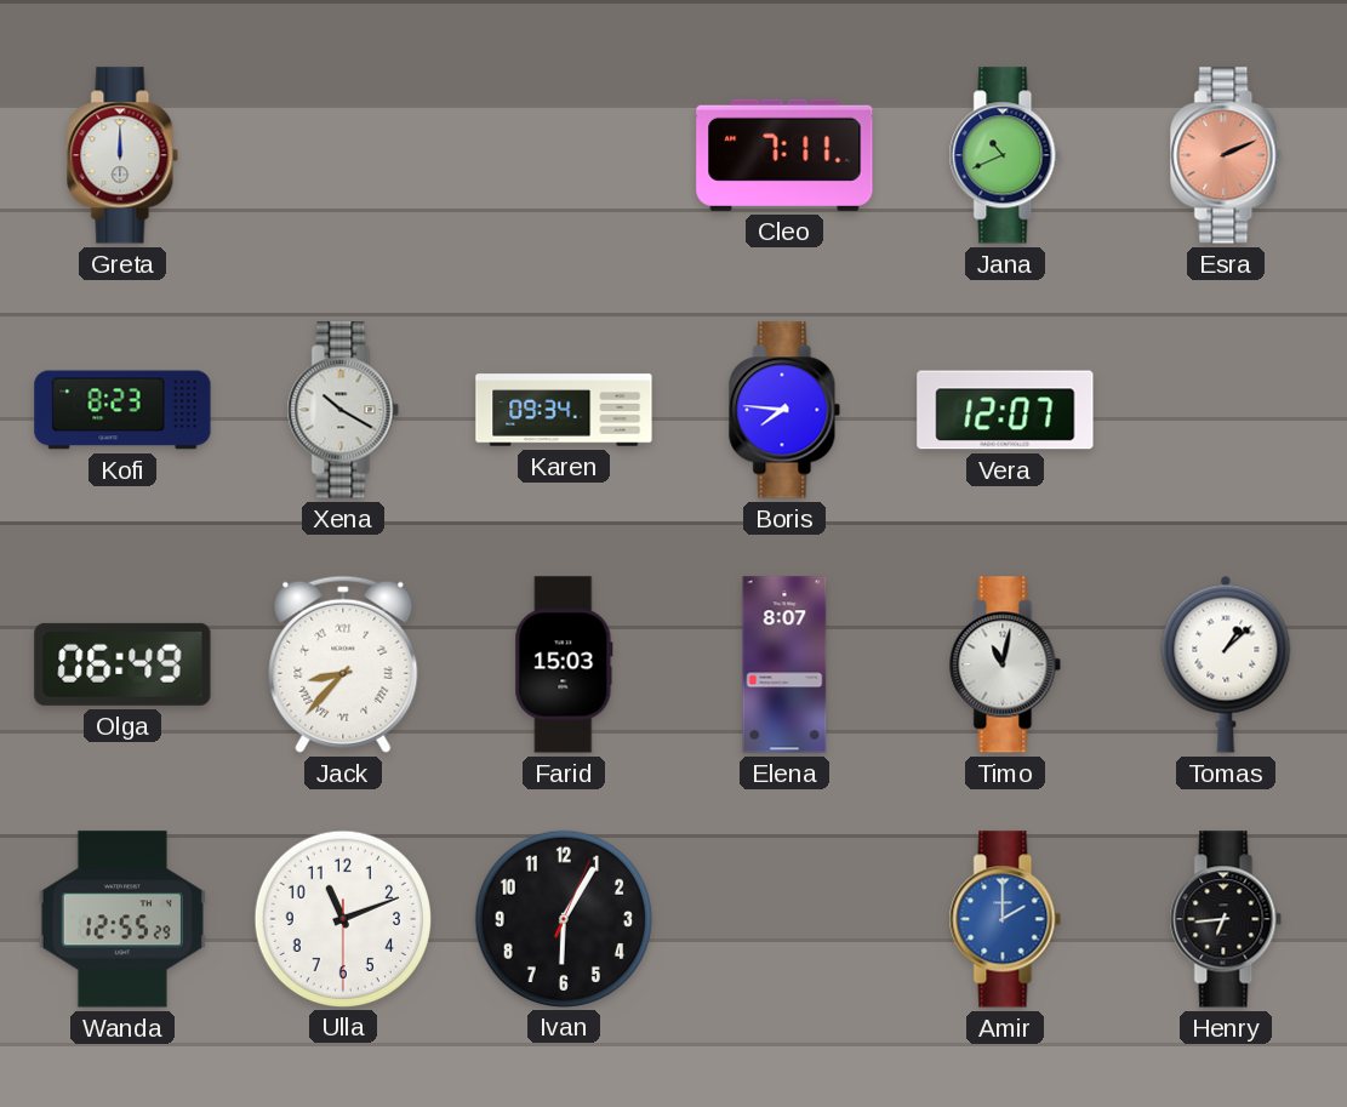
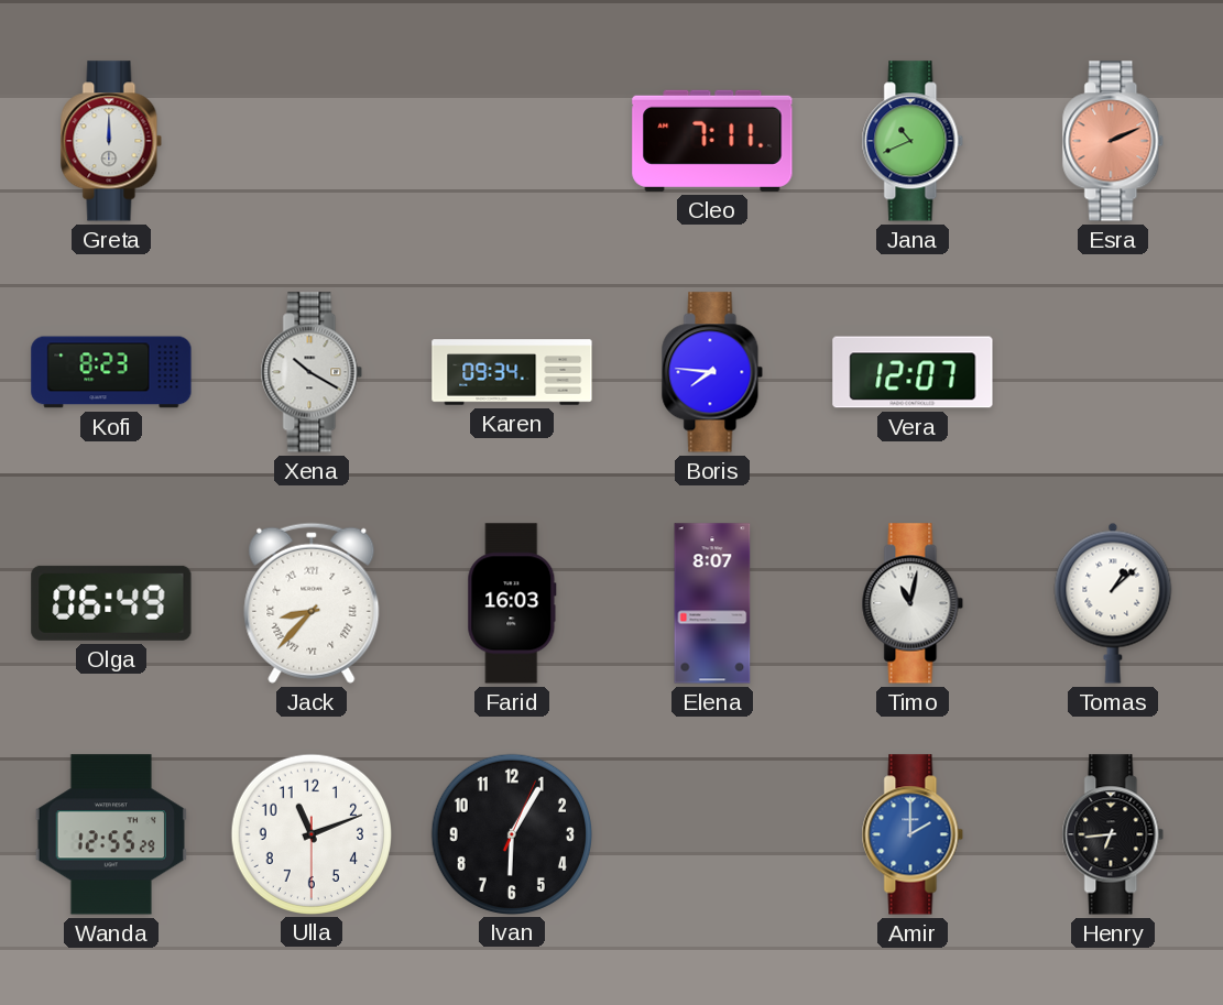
Farid: 15:03 -> 16:03 (512, 603)
